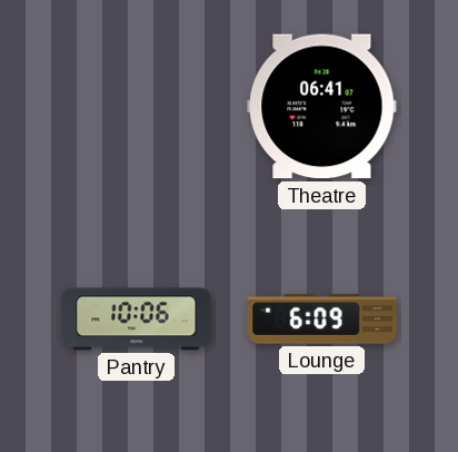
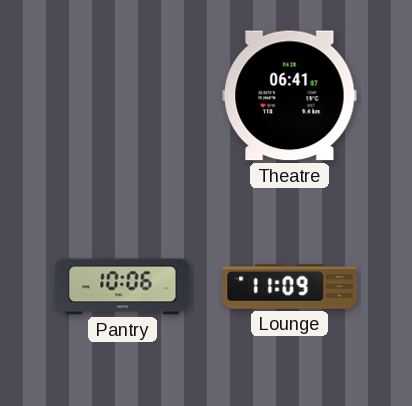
Lounge: 6:09 -> 11:09 (290, 287)
